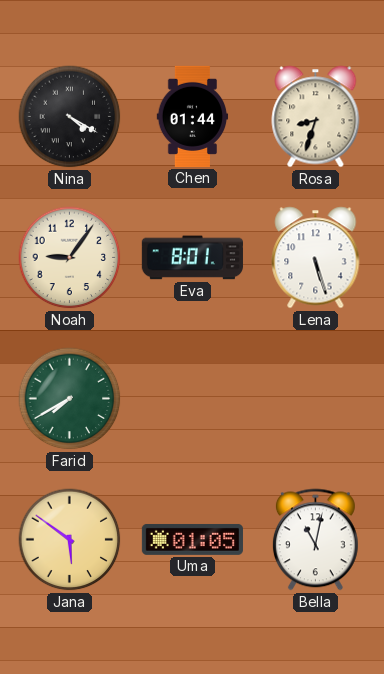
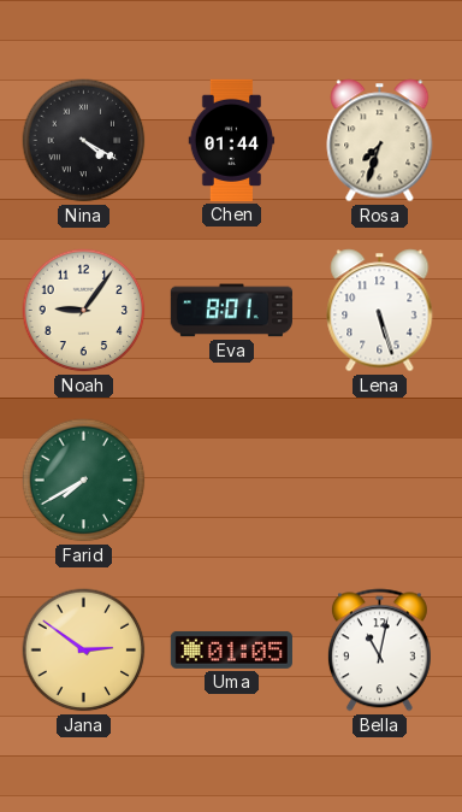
Rosa: 8:33 -> 7:33 (380, 141)
Jana: 5:51 -> 2:51 (84, 651)
